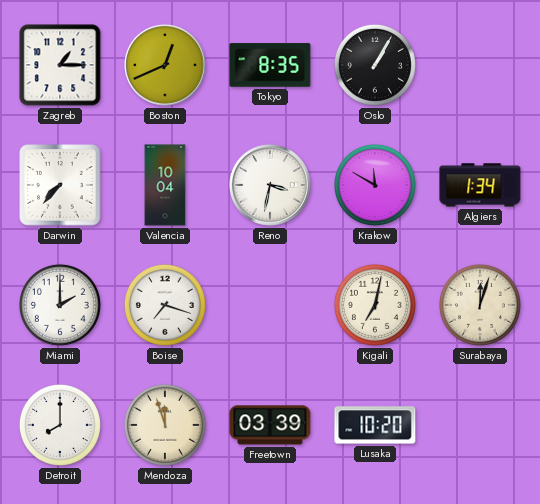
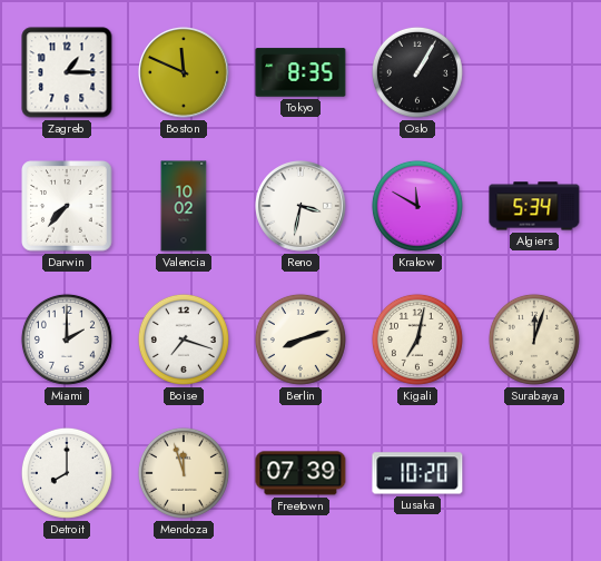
Boston: 12:41 -> 11:49 (185, 73)
Valencia: 10:04 -> 10:02 (184, 206)
Algiers: 1:34 -> 5:34 (534, 206)
Berlin: none -> 8:12 (300, 339)
Freetown: 03:39 -> 07:39 (300, 473)
